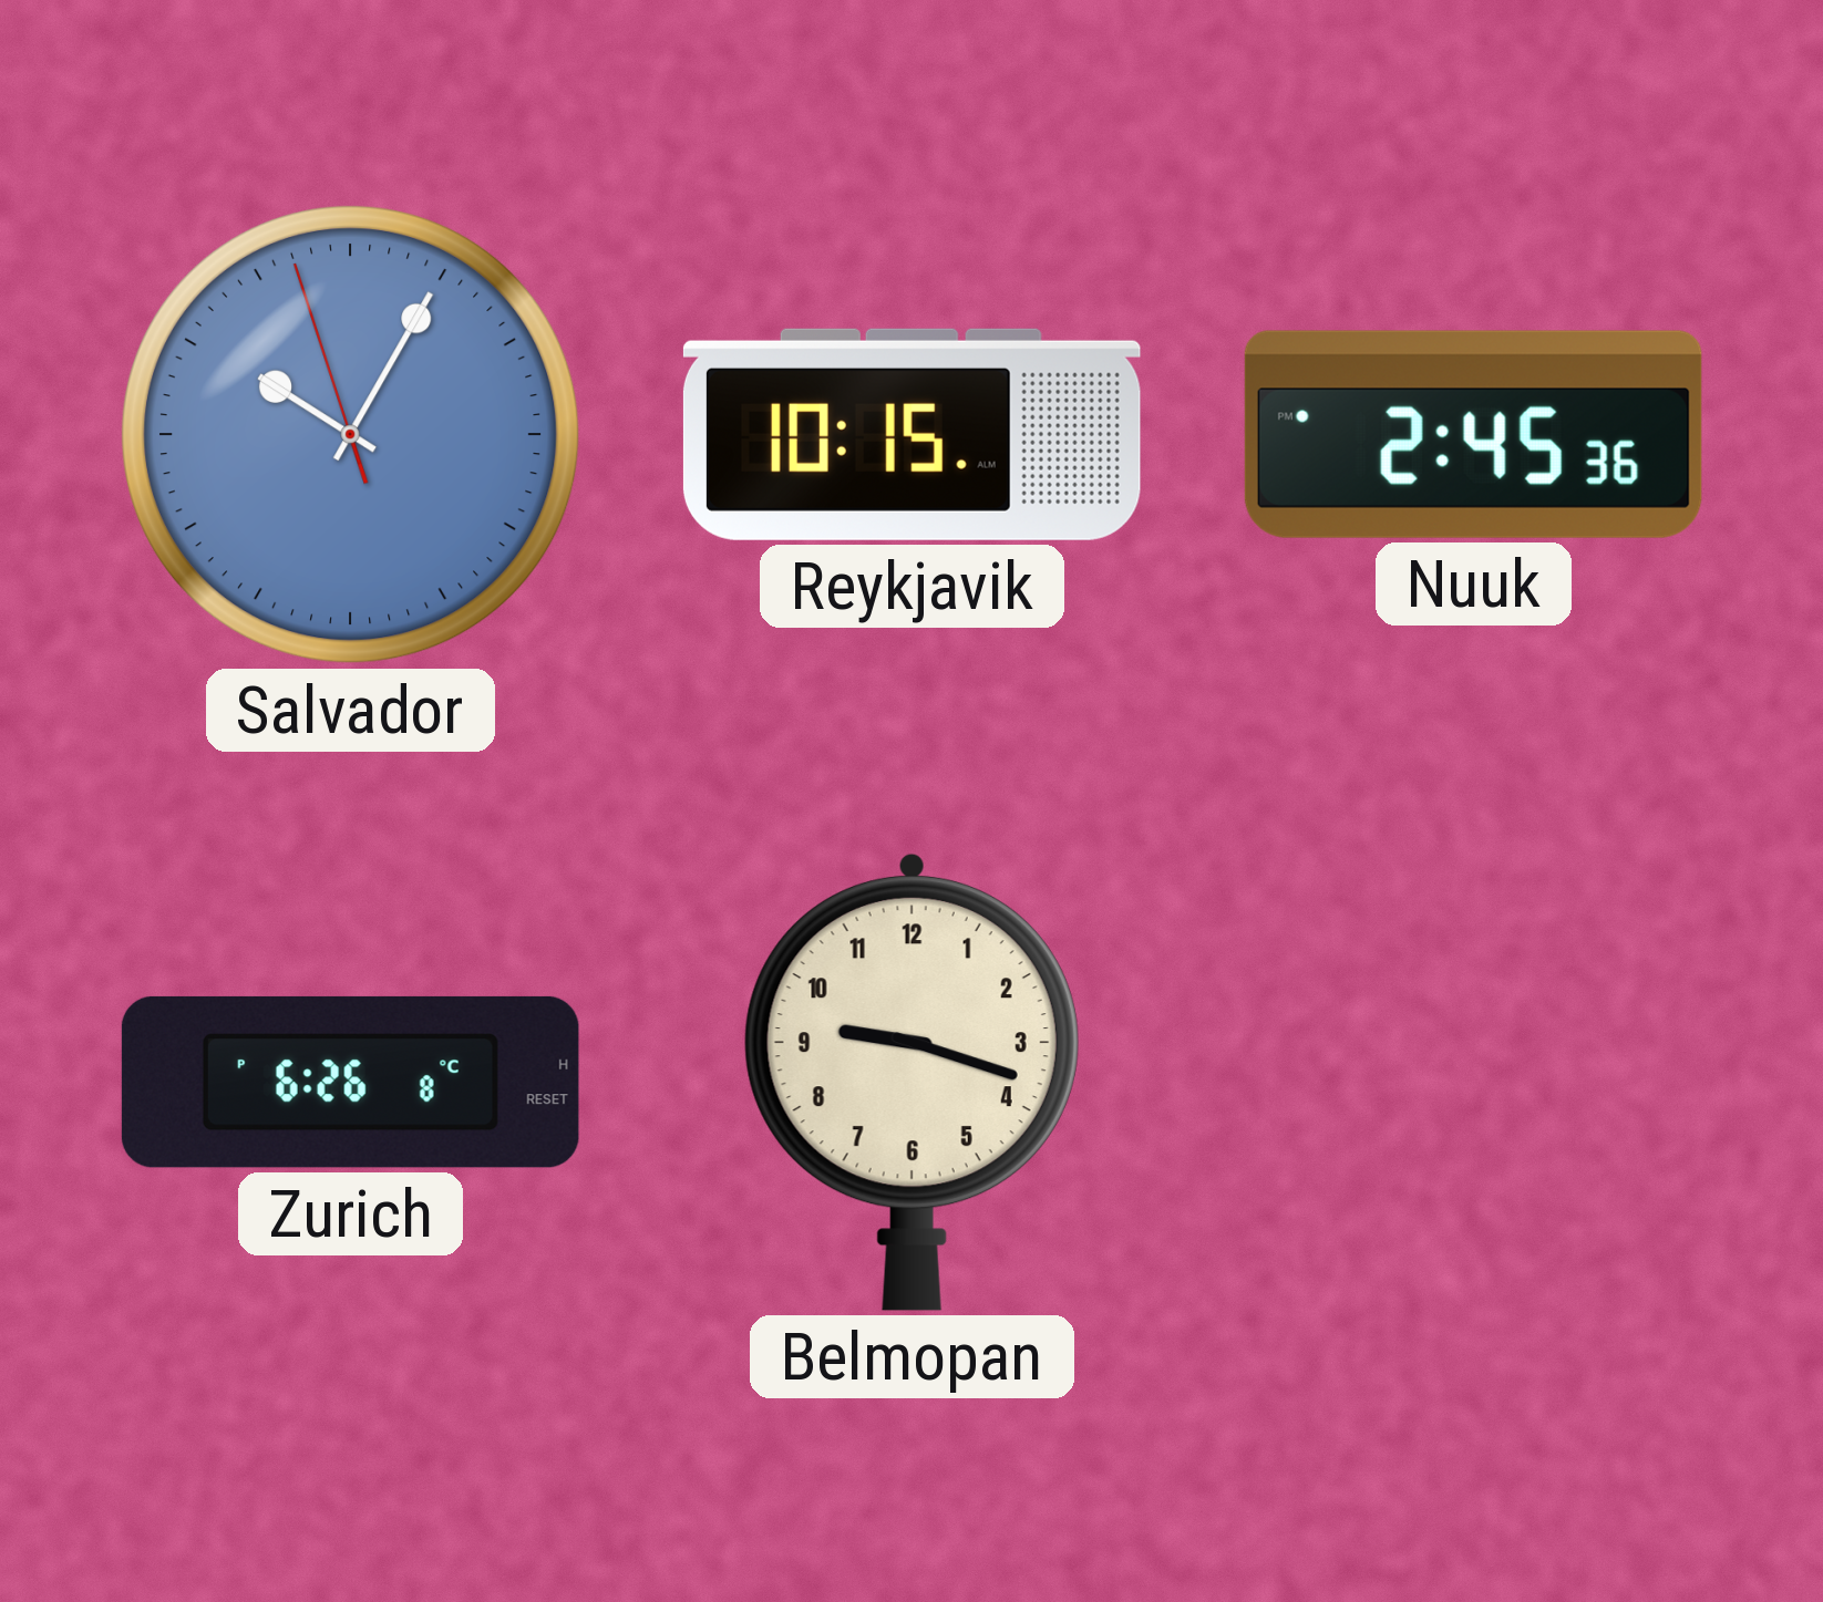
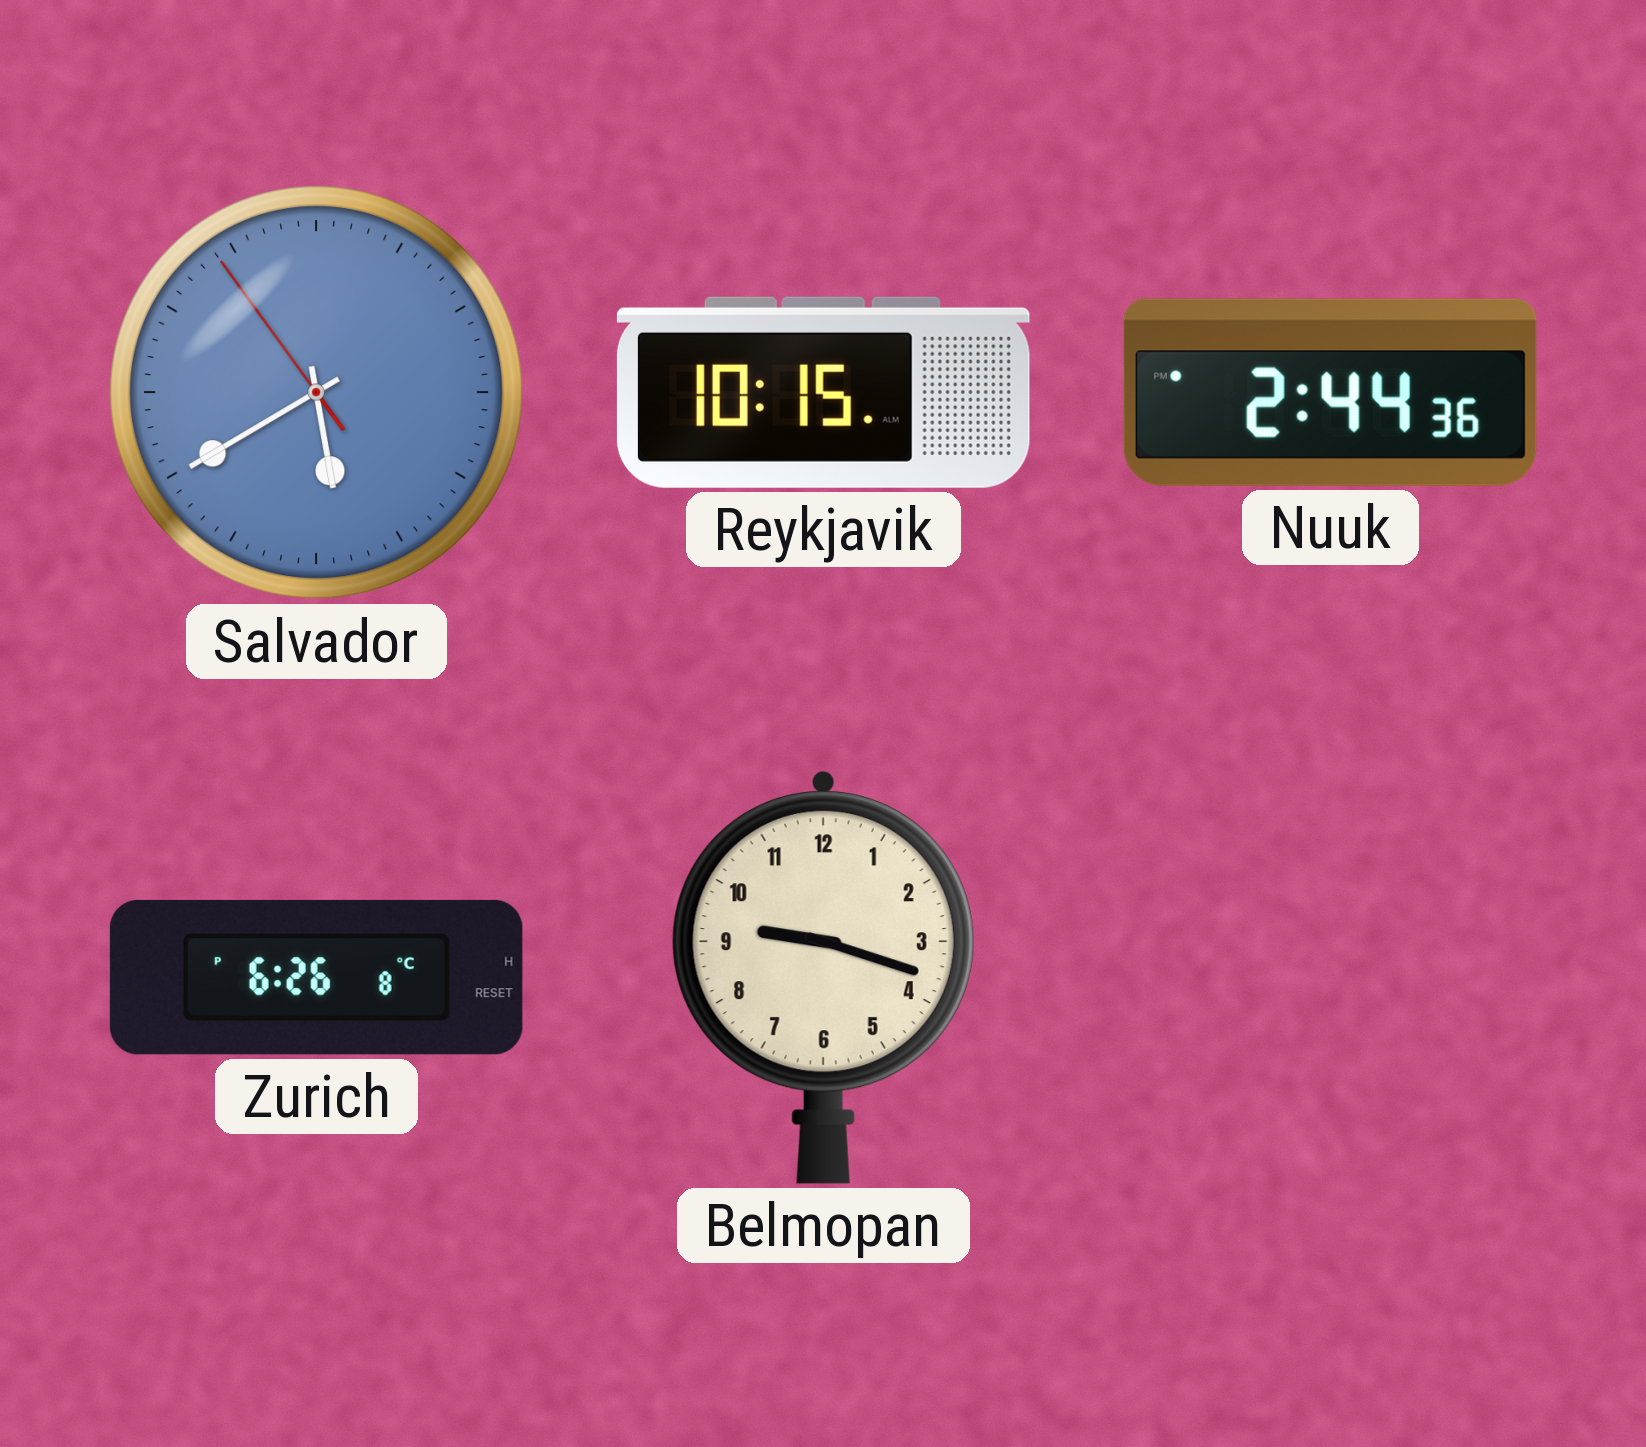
Salvador: 10:04 -> 5:39 (316, 392)
Nuuk: 2:45 -> 2:44 (1330, 392)
